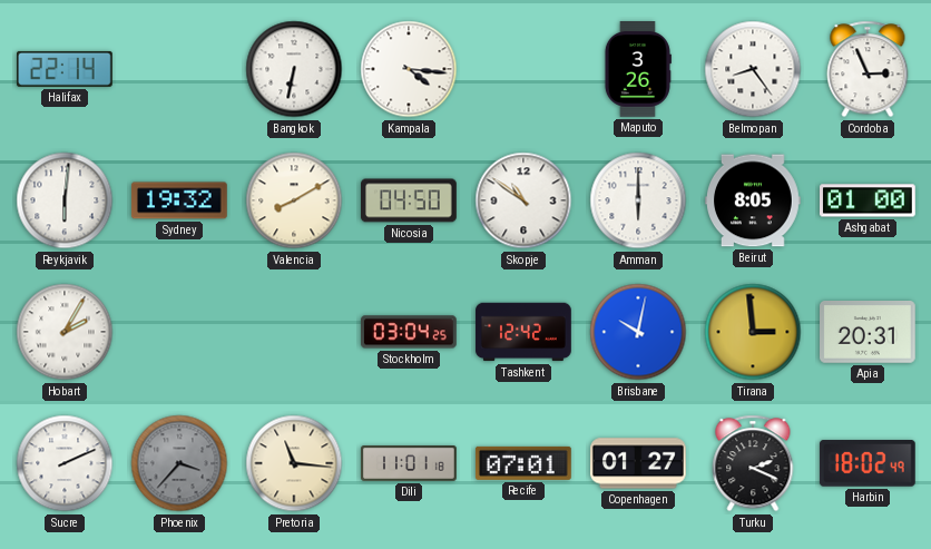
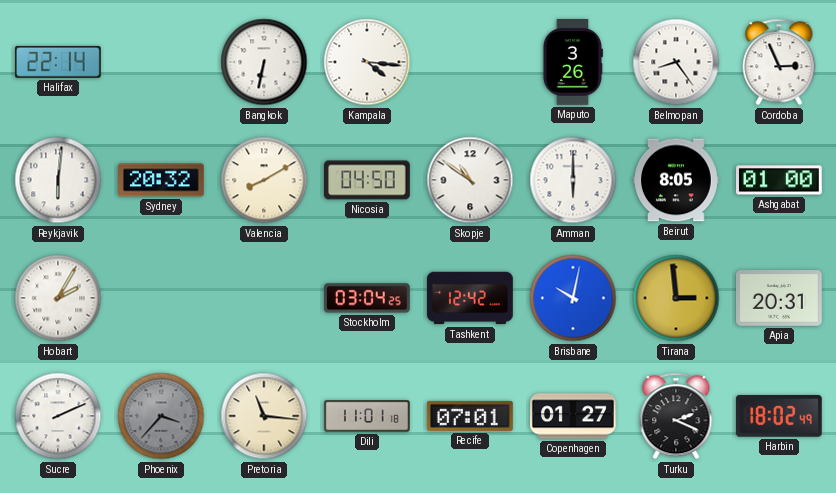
Sydney: 19:32 -> 20:32 (161, 180)
